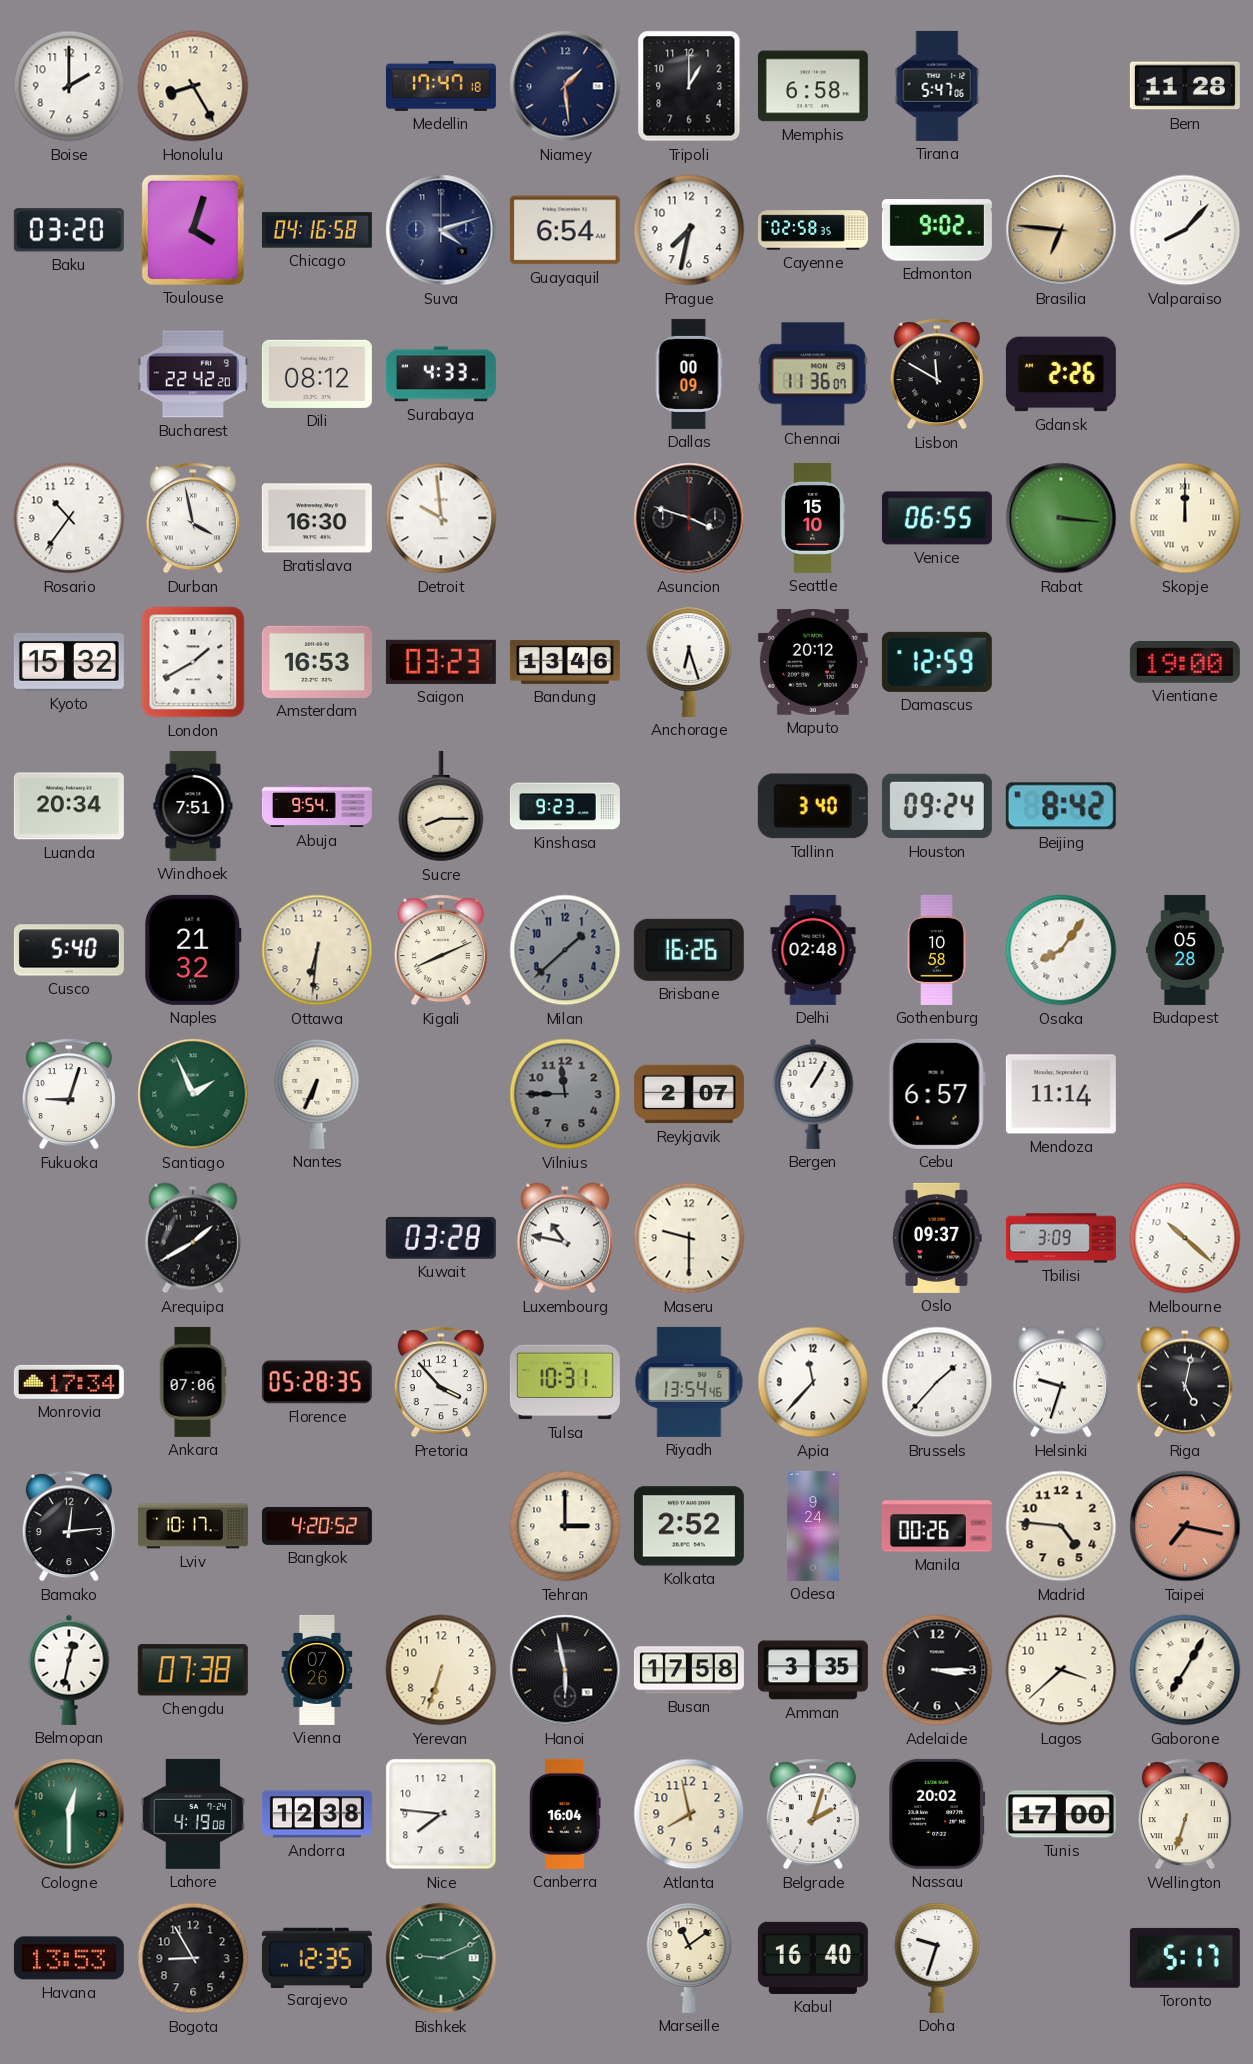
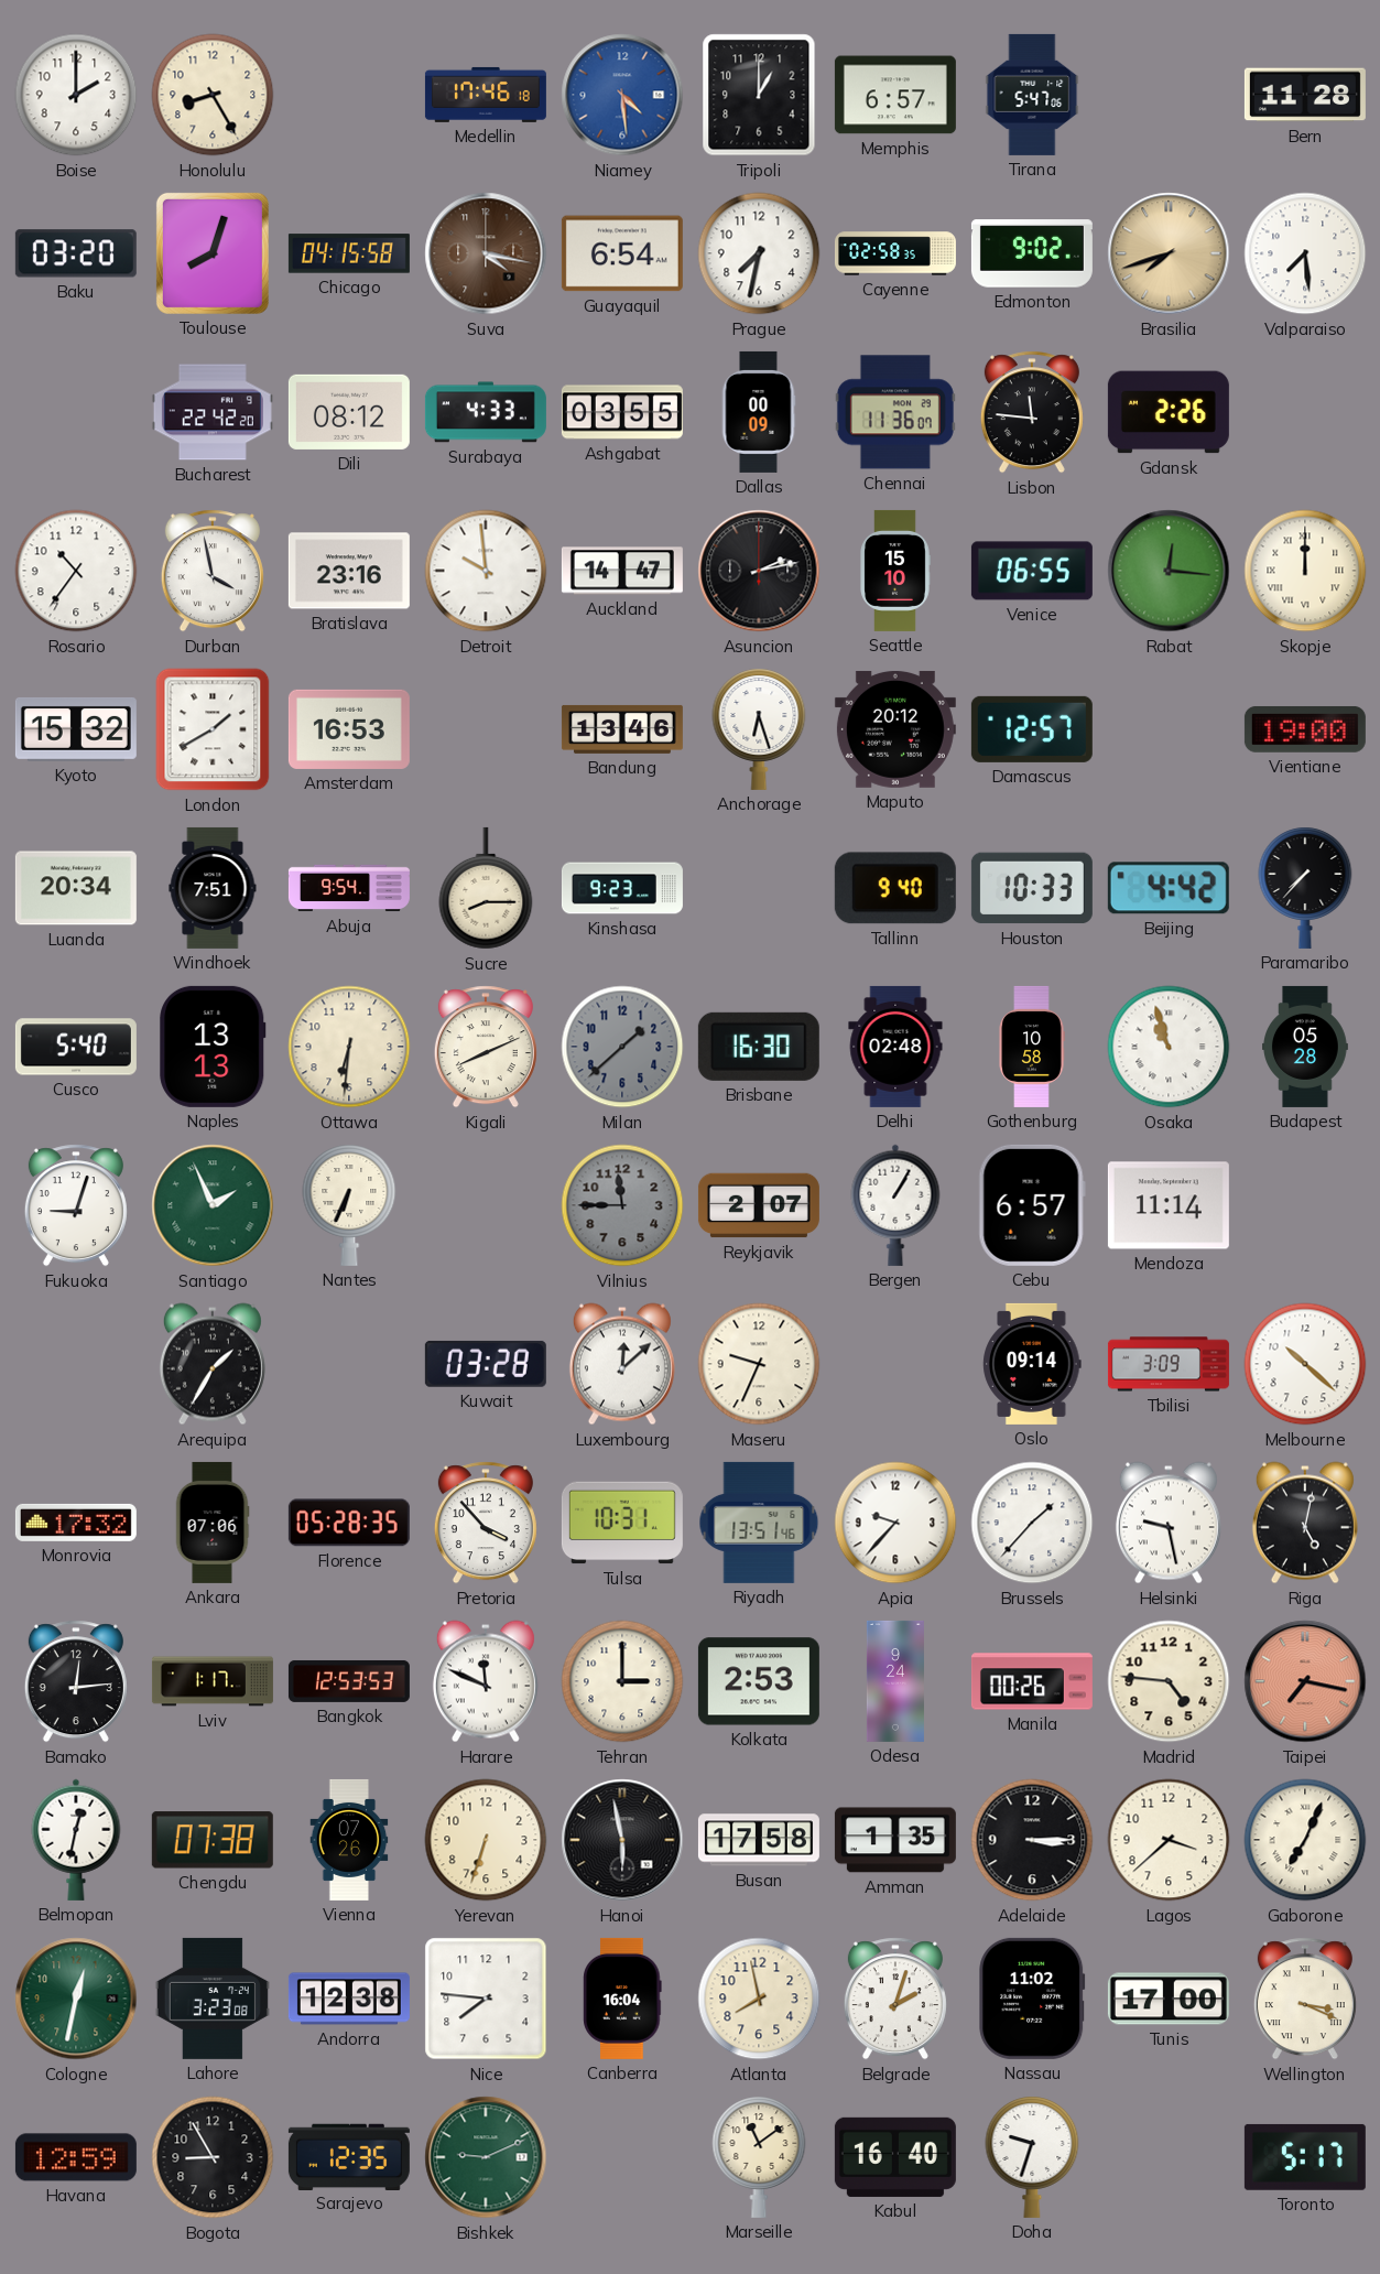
Medellin: 17:47 -> 17:46 (486, 95)
Niamey: 1:29 -> 4:29 (622, 95)
Niamey dial: navy -> blue (622, 95)
Memphis: 6:58 -> 6:57 (895, 95)
Toulouse: 4:03 -> 8:03 (213, 253)
Chicago: 04:16 -> 04:15 (349, 253)
Suva: 4:12 -> 4:17 (486, 253)
Suva dial: navy -> brown (486, 253)
Brasilia: 6:46 -> 7:42 (1169, 253)
Valparaiso: 8:07 -> 7:29 (1305, 253)
Ashgabat: none -> 03:55 (622, 412)
Lisbon: 11:50 -> 11:46 (1032, 412)
Bratislava: 16:30 -> 23:16 (349, 571)
Auckland: none -> 14:47 (622, 571)
Asuncion: 3:48 -> 2:13 (759, 571)
Rabat: 3:16 -> 12:16 (1169, 571)
Saigon: 03:23 -> none (441, 662)
Damascus: 12:59 -> 12:57 (1032, 729)
Tallinn: 3:40 -> 9:40 (895, 888)
Houston: 09:24 -> 10:33 (1032, 888)
Beijing: 8:42 -> 4:42 (1169, 888)
Paramaribo: none -> 7:37 (1305, 888)
Naples: 21:32 -> 13:13 (213, 1047)
Brisbane: 16:26 -> 16:30 (759, 1047)
Osaka: 8:06 -> 10:57 (1169, 1047)
Arequipa: 1:40 -> 1:35 (213, 1364)
Luxembourg: 10:47 -> 12:08 (622, 1364)
Maseru: 9:30 -> 9:34 (759, 1364)
Oslo: 09:37 -> 09:14 (1032, 1364)
Monrovia: 17:34 -> 17:32 (76, 1523)
Riyadh: 13:54 -> 13:51 (759, 1523)
Apia: 11:37 -> 9:37 (895, 1523)
Helsinki: 9:33 -> 9:28 (1169, 1523)
Lviv: 10:17 -> 1:17 (213, 1681)
Bangkok: 4:20 -> 12:53 (349, 1681)
Harare: none -> 11:49 (486, 1681)
Kolkata: 2:52 -> 2:53 (759, 1681)
Amman: 3:35 -> 1:35 (895, 1840)
Gaborone: 7:05 -> 7:04 (1305, 1840)
Cologne: 12:30 -> 12:32 (76, 1999)
Lahore: 4:19 -> 3:23 (213, 1999)
Nassau: 20:02 -> 11:02 (1032, 1999)
Wellington: 6:33 -> 3:19 (1305, 1999)
Havana: 13:53 -> 12:59 (76, 2157)
